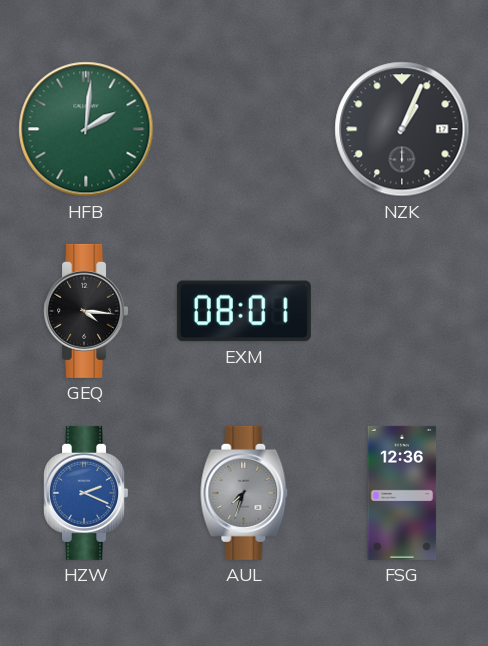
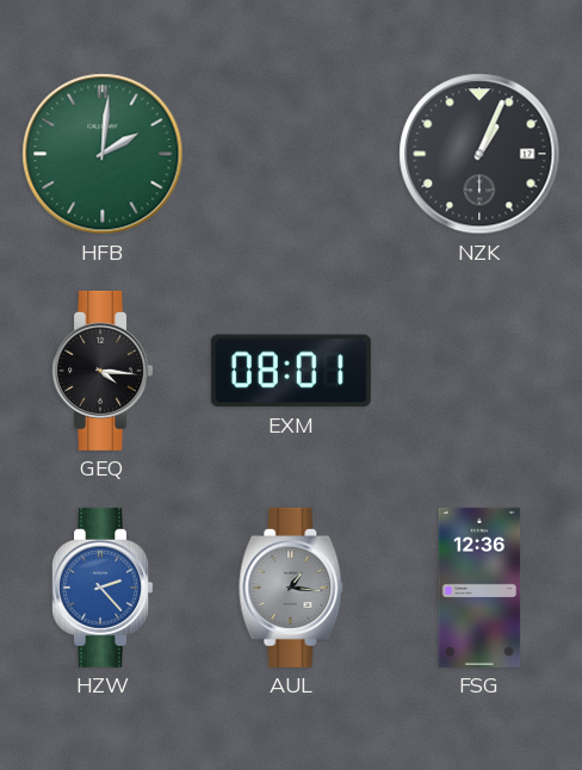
HZW: 2:19 -> 2:23 (103, 588)
AUL: 7:33 -> 1:16 (291, 588)
